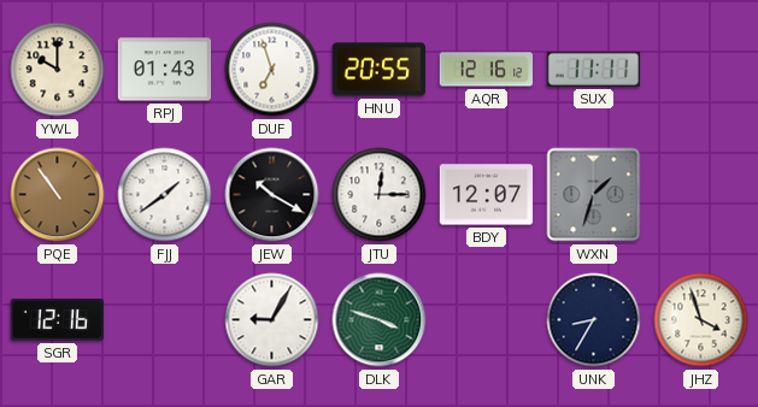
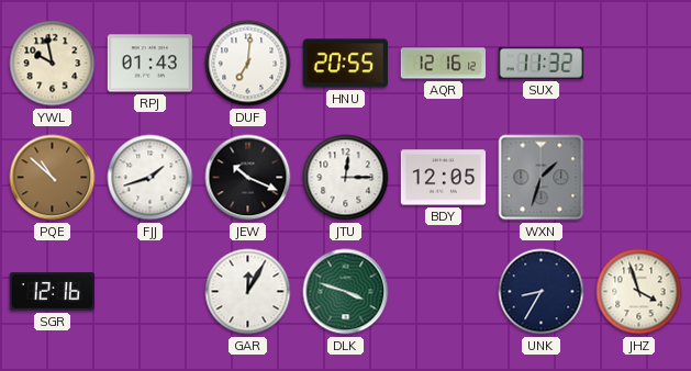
YWL: 10:00 -> 9:58 (53, 64)
DUF: 6:57 -> 7:01 (248, 64)
SUX: 11:11 -> 11:32 (542, 63)
PQE: 10:54 -> 10:52 (53, 178)
FJJ: 1:39 -> 1:42 (151, 178)
JEW: 10:20 -> 10:19 (248, 178)
BDY: 12:07 -> 12:05 (444, 178)
GAR: 9:05 -> 12:05 (248, 292)
